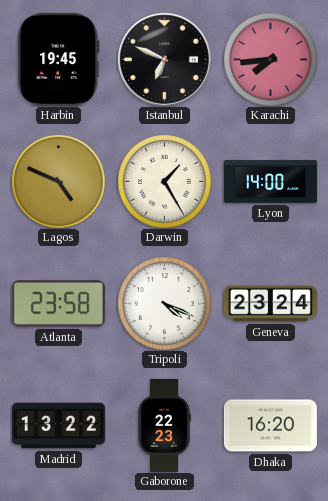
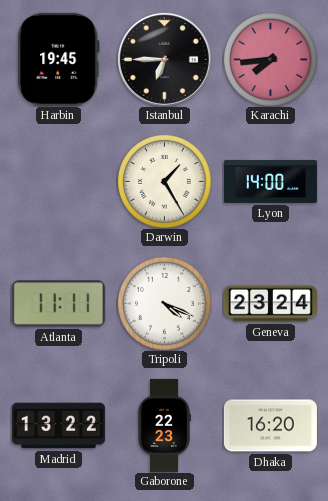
Istanbul: 6:49 -> 6:45 (164, 59)
Lagos: 4:49 -> none (59, 182)
Atlanta: 23:58 -> 11:11 (58, 304)
